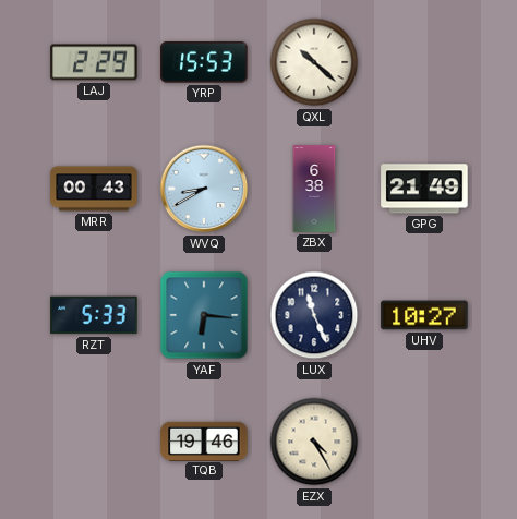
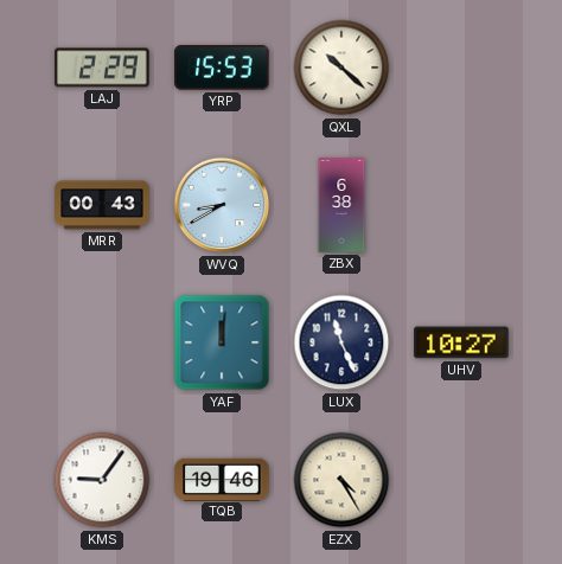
GPG: 21:49 -> none (424, 189)
RZT: 5:33 -> none (94, 315)
YAF: 6:16 -> 12:01 (222, 342)
KMS: none -> 9:06 (102, 480)
